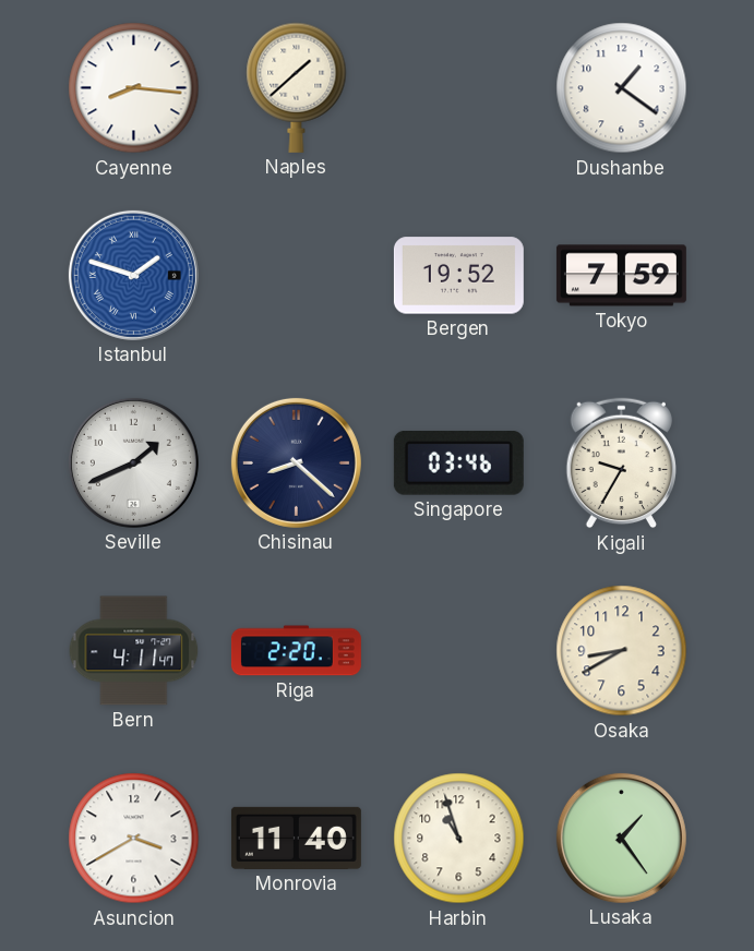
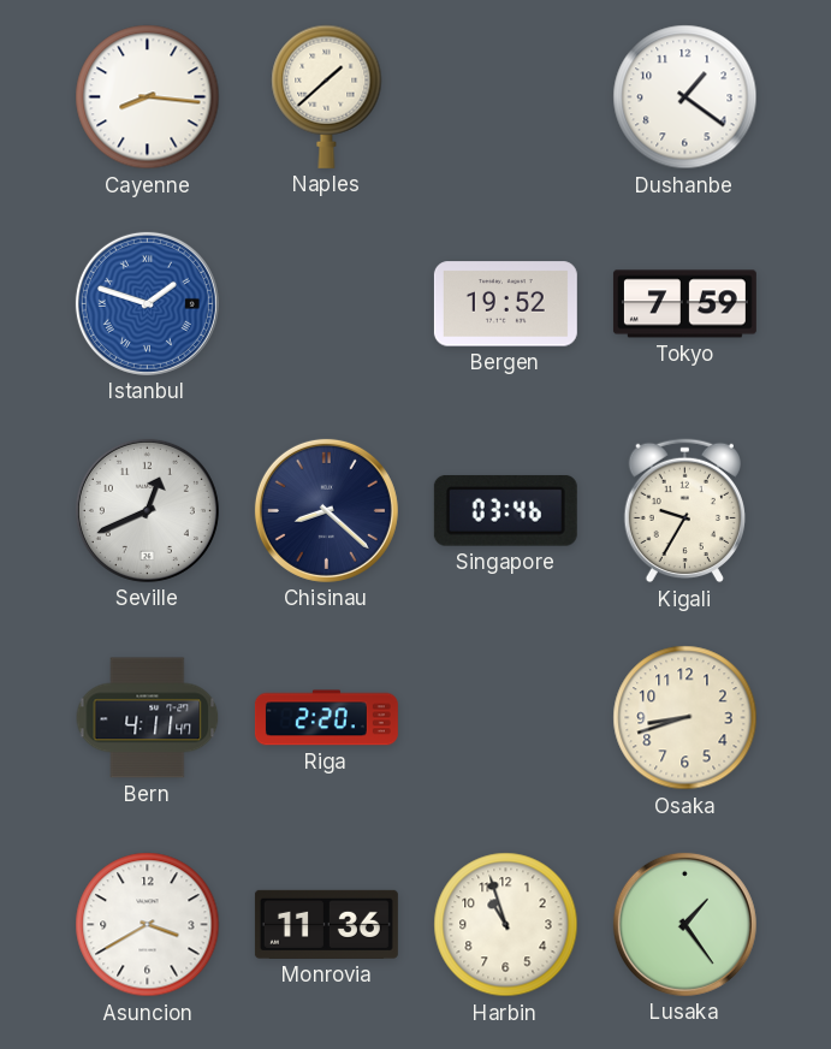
Seville: 1:41 -> 12:41 (147, 510)
Osaka: 8:40 -> 8:42 (685, 718)
Monrovia: 11:40 -> 11:36 (326, 924)
